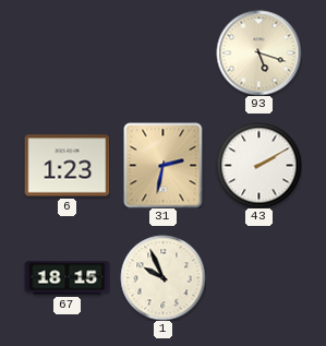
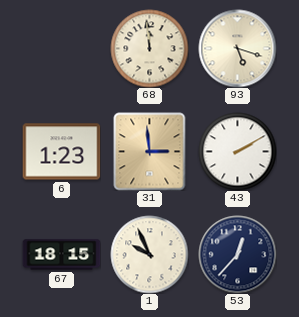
68: none -> 11:59 (149, 48)
31: 2:32 -> 2:59 (150, 151)
53: none -> 12:37 (237, 254)
